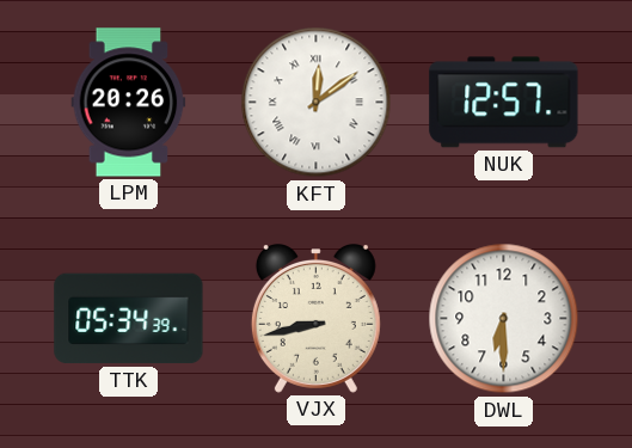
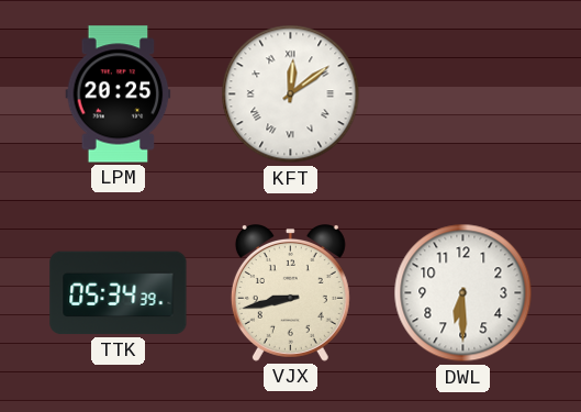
LPM: 20:26 -> 20:25 (119, 94)
NUK: 12:57 -> none (504, 103)
